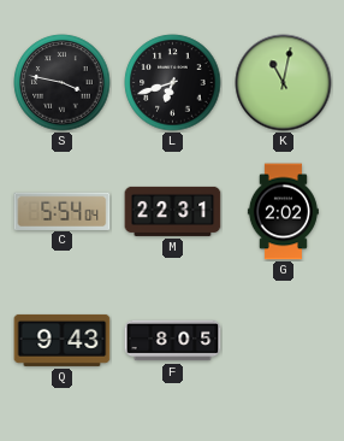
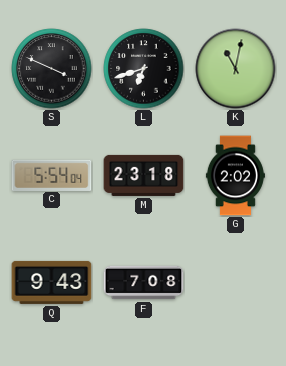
S: 3:47 -> 3:49 (52, 69)
M: 22:31 -> 23:18 (144, 175)
F: 8:05 -> 7:08 (144, 283)
